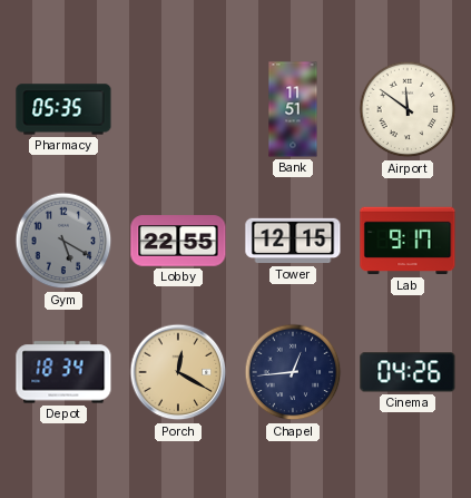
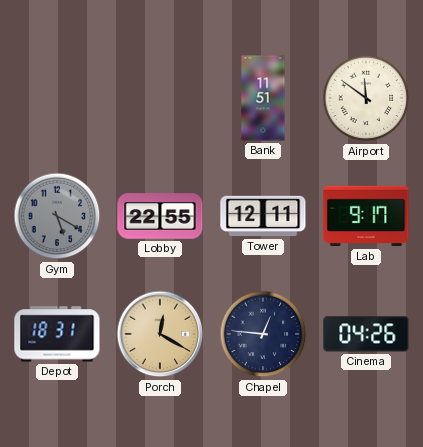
Pharmacy: 05:35 -> none (63, 109)
Tower: 12:15 -> 12:11 (263, 216)
Depot: 18:34 -> 18:31 (57, 334)
Chapel: 12:44 -> 12:46 (263, 334)
